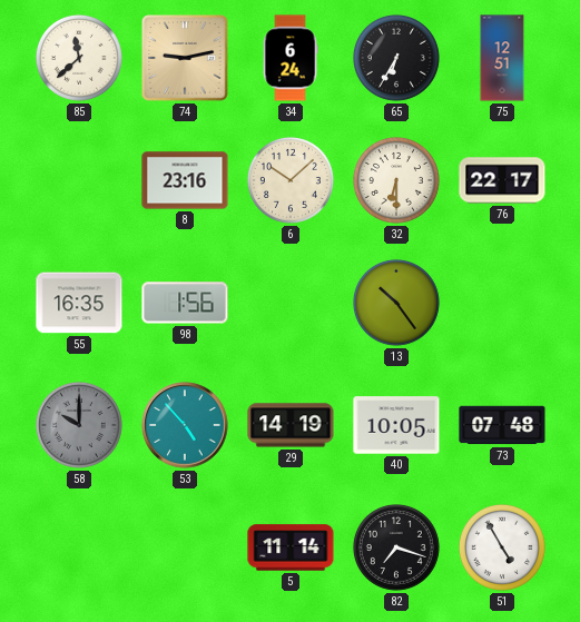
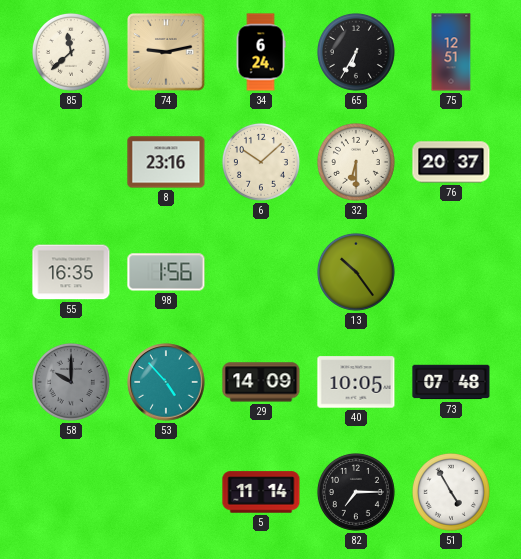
76: 22:17 -> 20:37 (451, 162)
29: 14:19 -> 14:09 (261, 382)
82: 7:18 -> 7:15 (356, 492)
